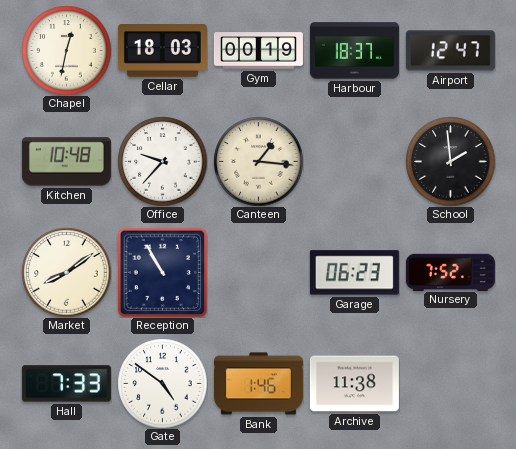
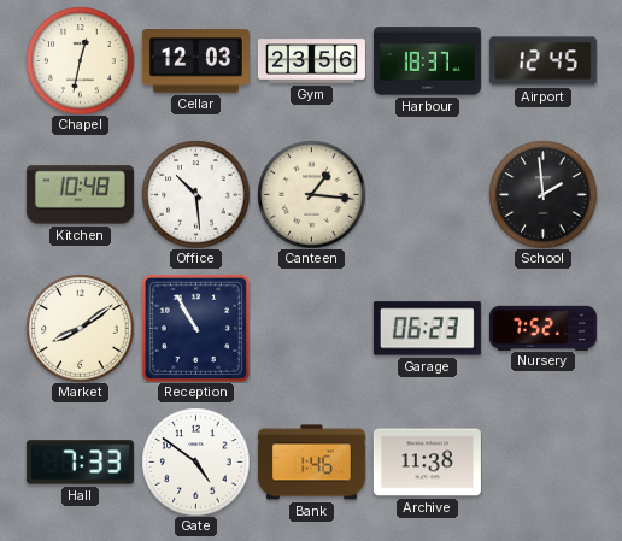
Cellar: 18:03 -> 12:03 (195, 61)
Gym: 00:19 -> 23:56 (311, 61)
Airport: 12:47 -> 12:45 (542, 61)
Office: 9:37 -> 10:29 (195, 194)
